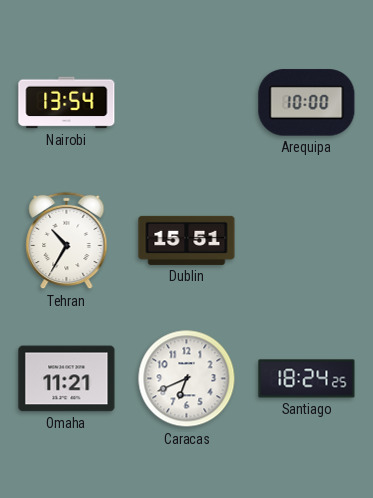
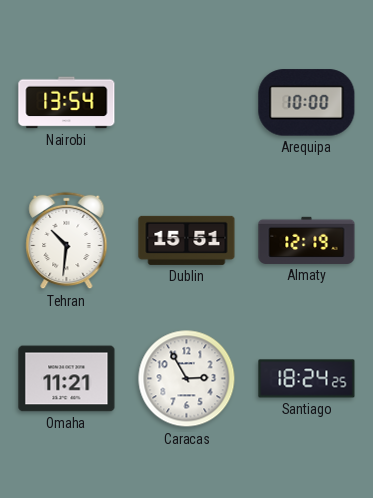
Tehran: 10:35 -> 10:31 (67, 241)
Almaty: none -> 12:19 (307, 240)
Caracas: 6:41 -> 2:55 (187, 379)
